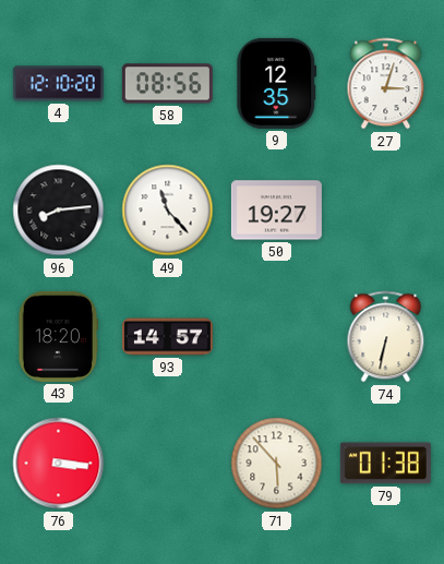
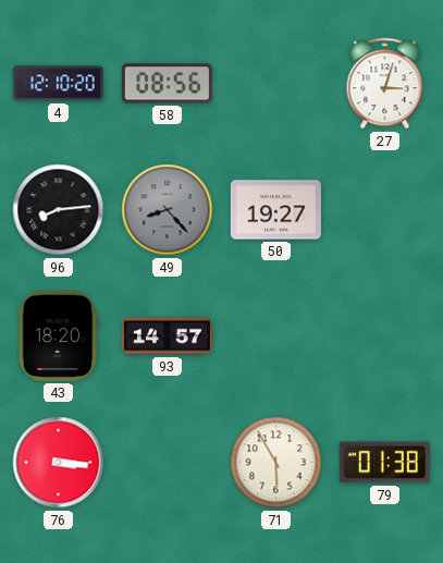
9: 12:35 -> none (277, 83)
49: 11:23 -> 8:23 (168, 210)
49 dial: white -> grey (168, 210)
74: 6:32 -> none (386, 337)
71: 5:53 -> 5:55 (276, 463)
